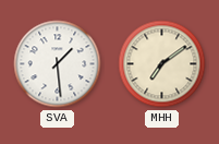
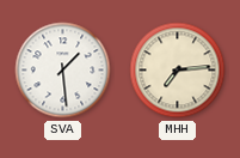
MHH: 7:09 -> 7:14 (178, 71)
